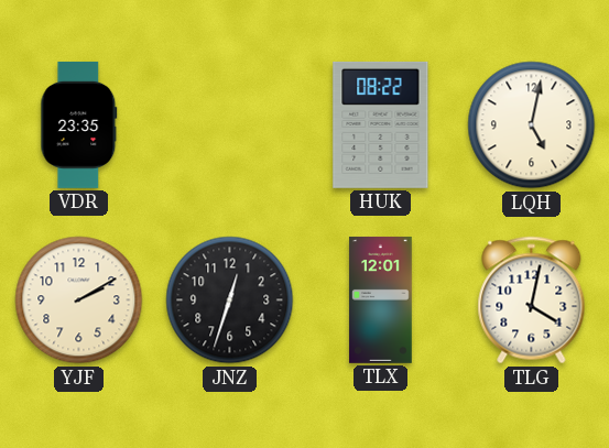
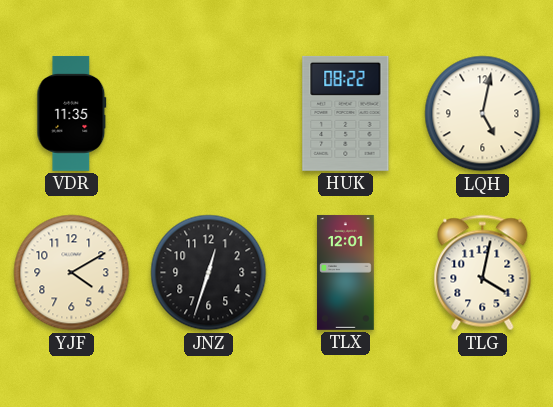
VDR: 23:35 -> 11:35 (72, 113)
YJF: 2:10 -> 4:10 (72, 273)
